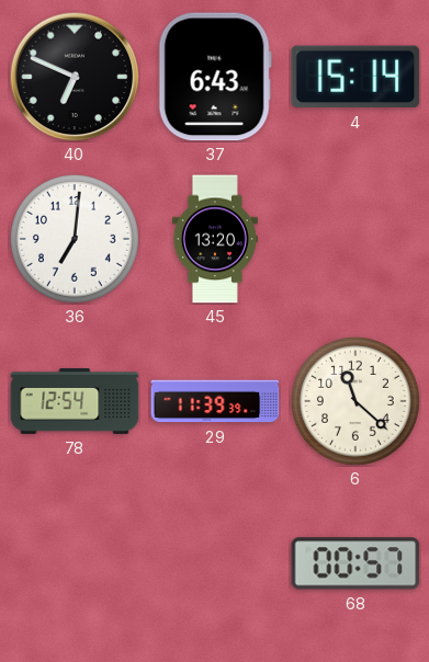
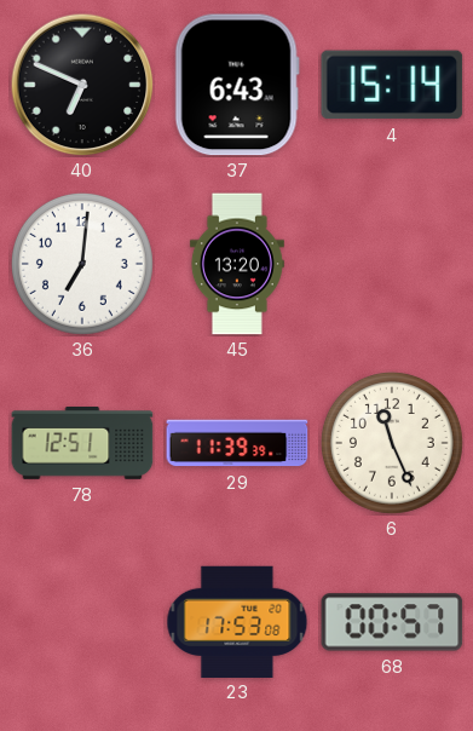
78: 12:54 -> 12:51 (82, 444)
6: 11:22 -> 11:26 (392, 443)
23: none -> 17:53 (237, 621)
